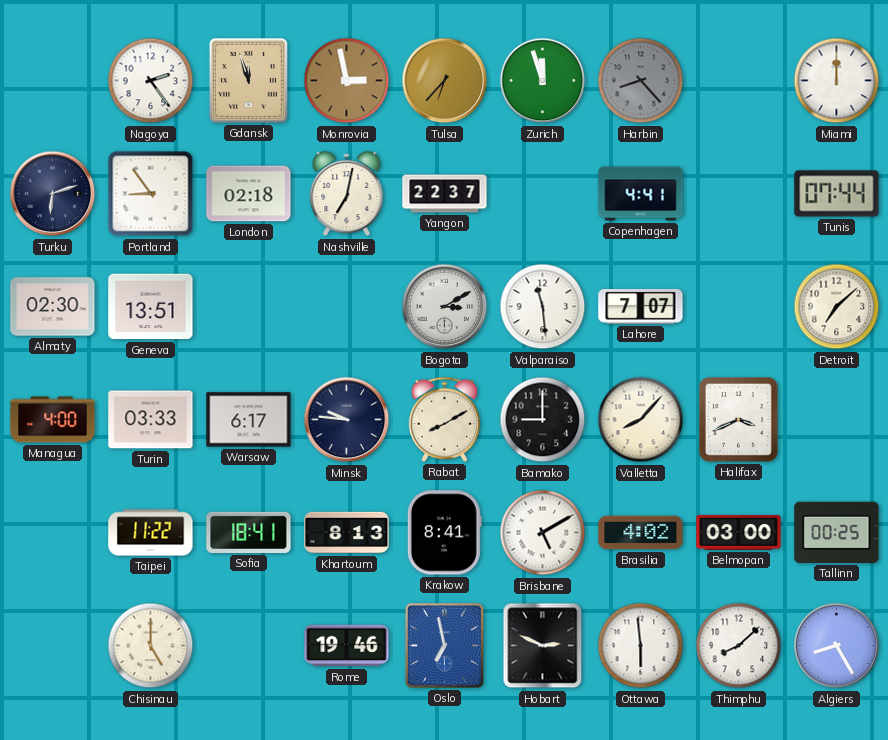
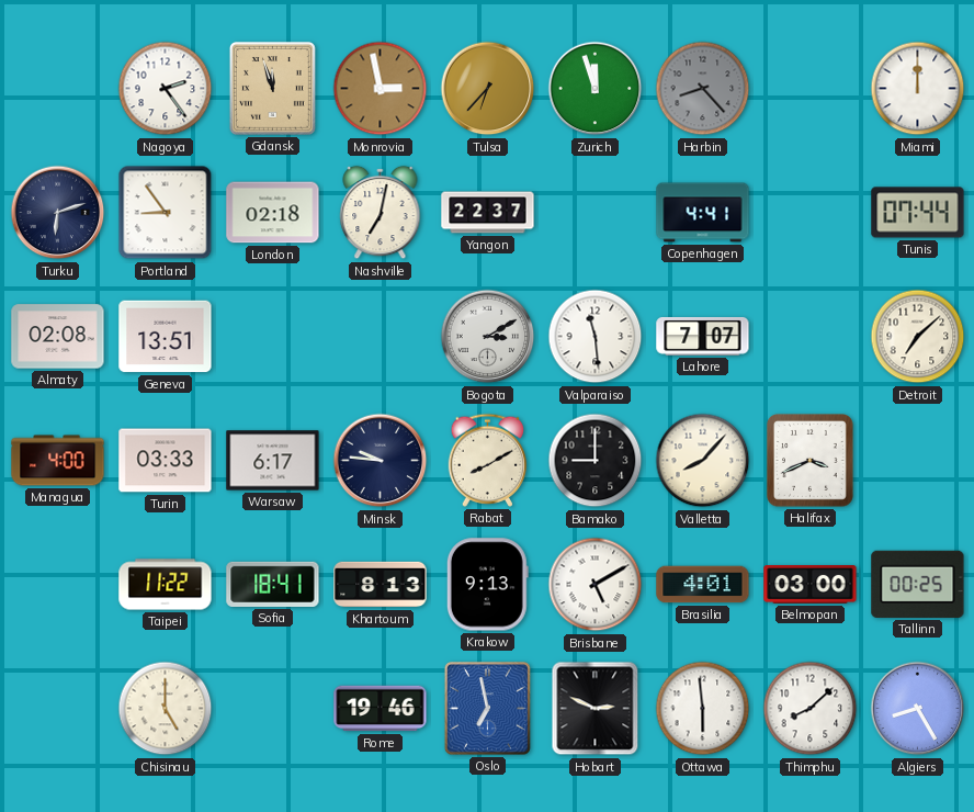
Almaty: 02:30 -> 02:08 (58, 337)
Krakow: 8:41 -> 9:13 (487, 585)
Brasilia: 4:02 -> 4:01 (703, 585)
